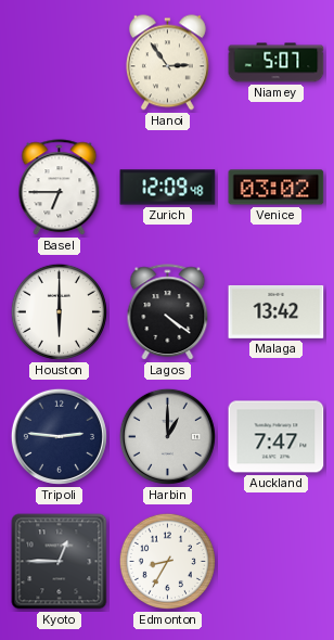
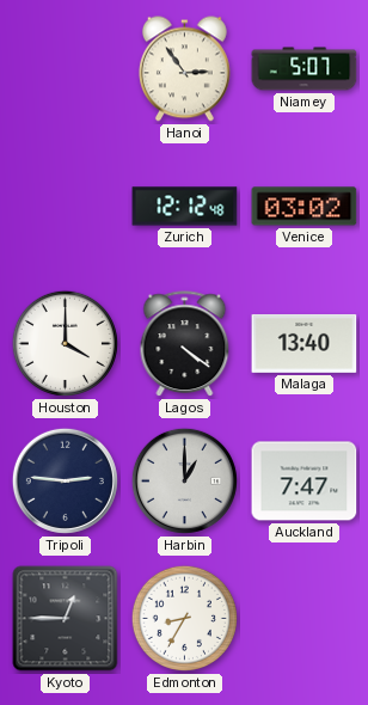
Basel: 6:45 -> none (60, 188)
Zurich: 12:09 -> 12:12 (185, 207)
Houston: 6:00 -> 4:00 (65, 343)
Malaga: 13:42 -> 13:40 (305, 343)
